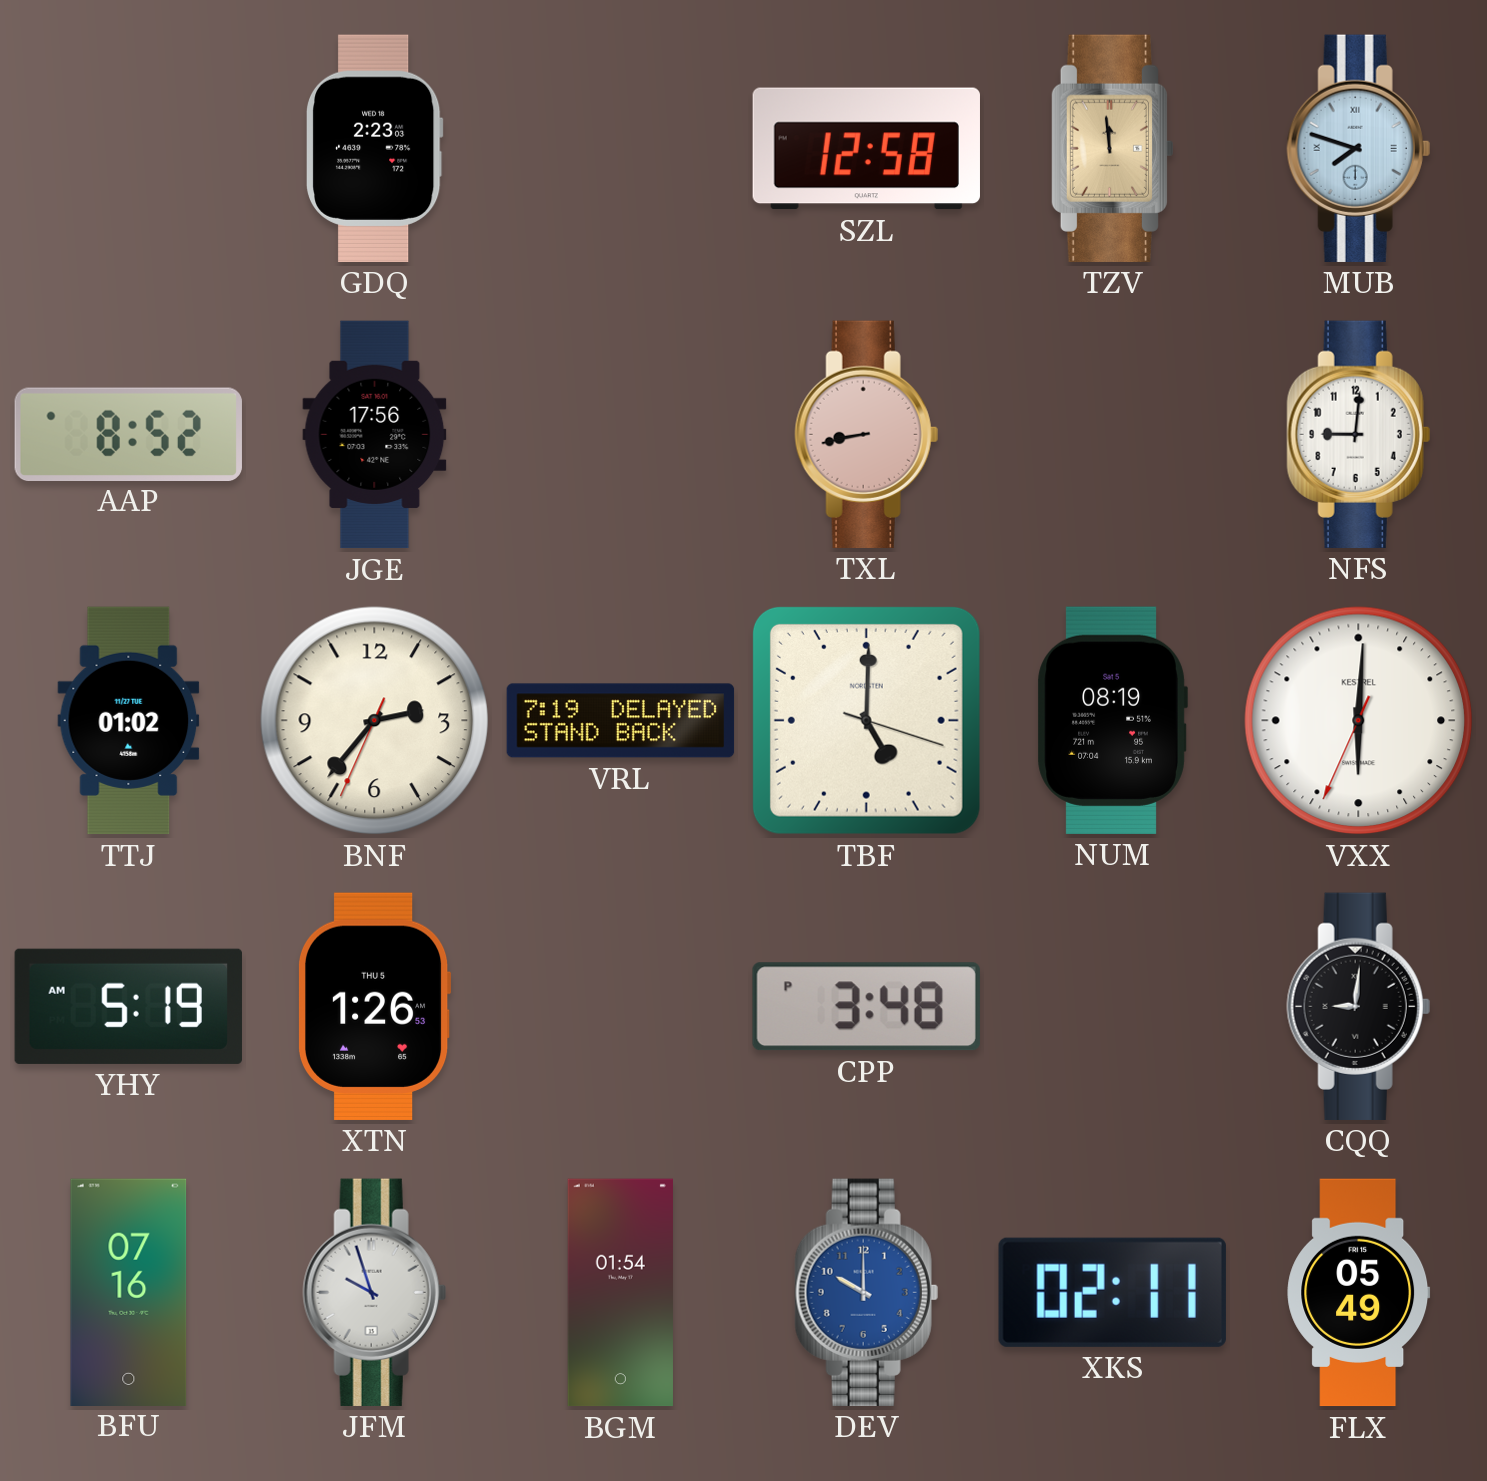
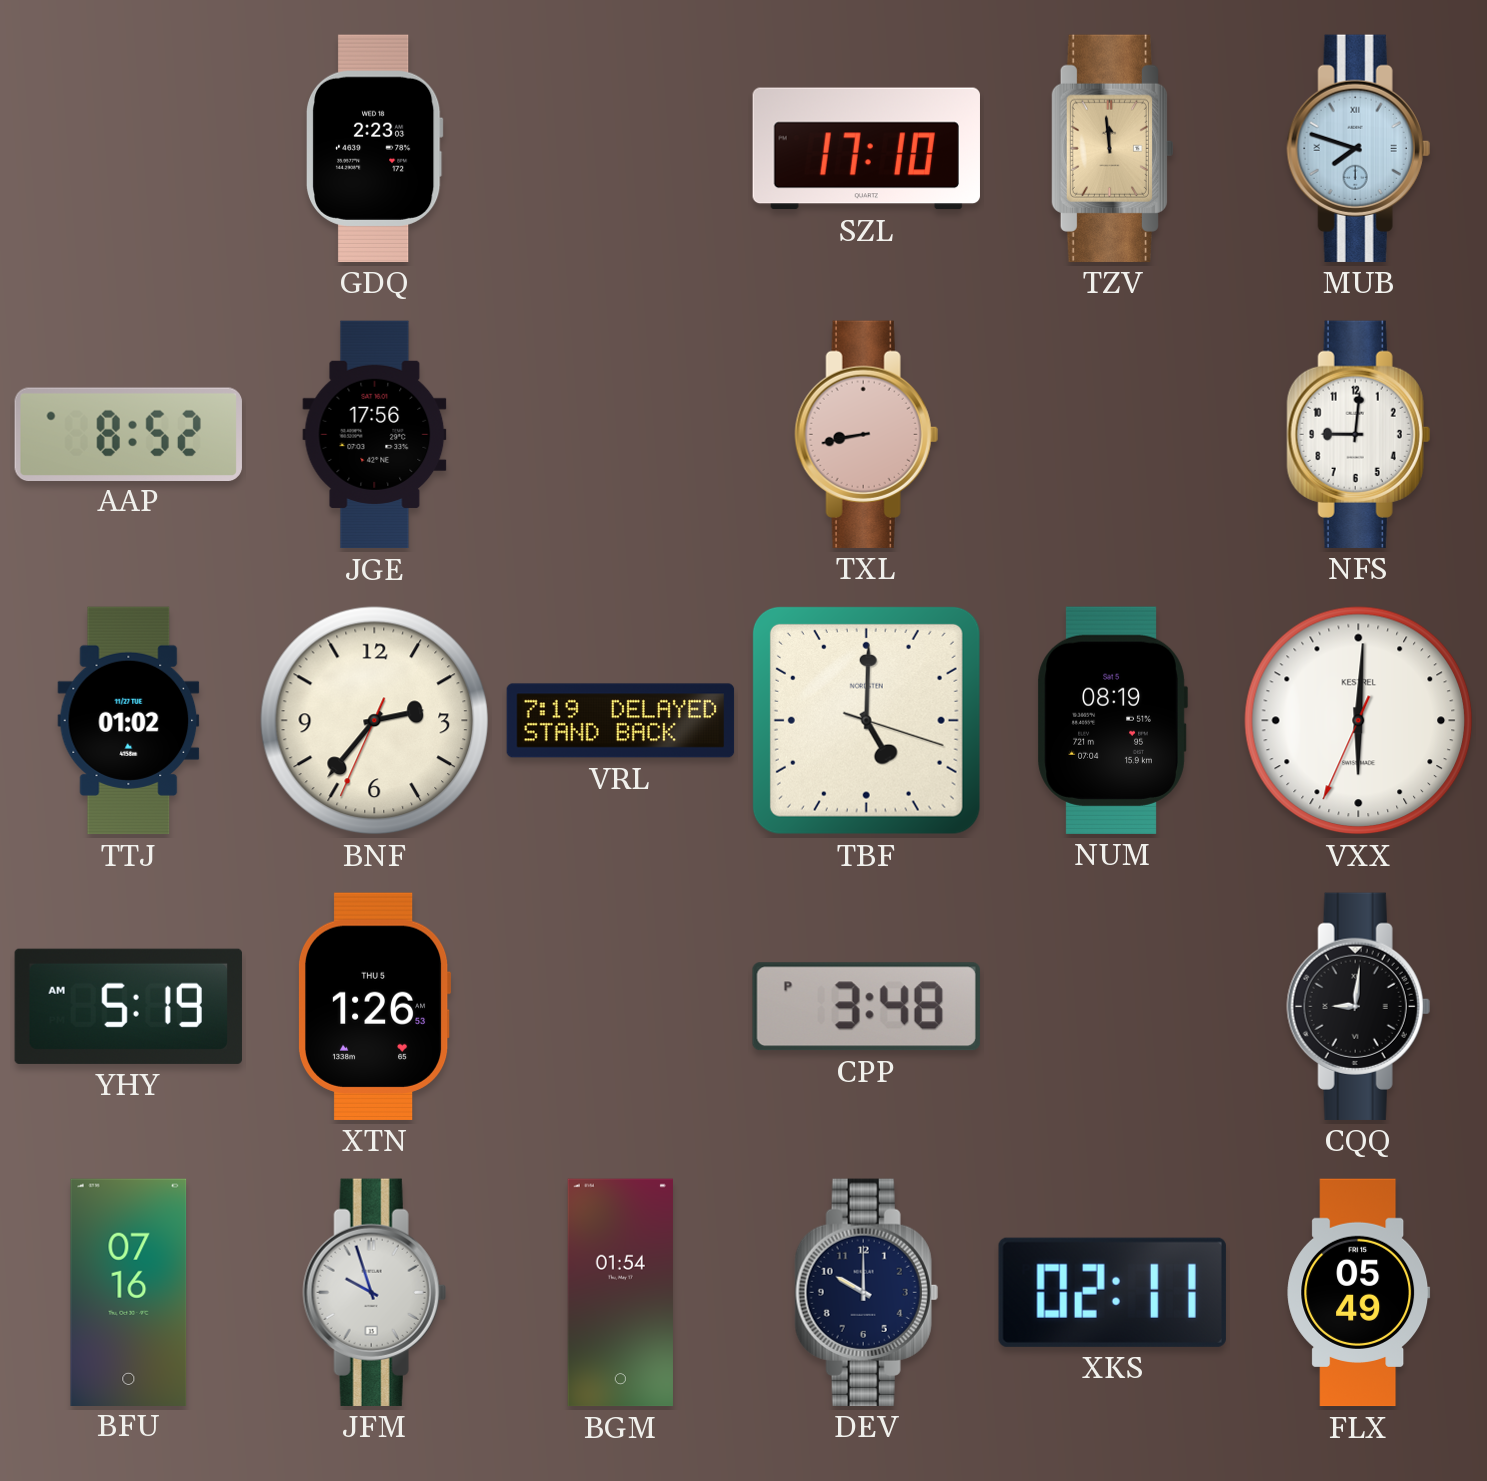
SZL: 12:58 -> 17:10 (866, 149)
DEV dial: blue -> navy (866, 1292)
